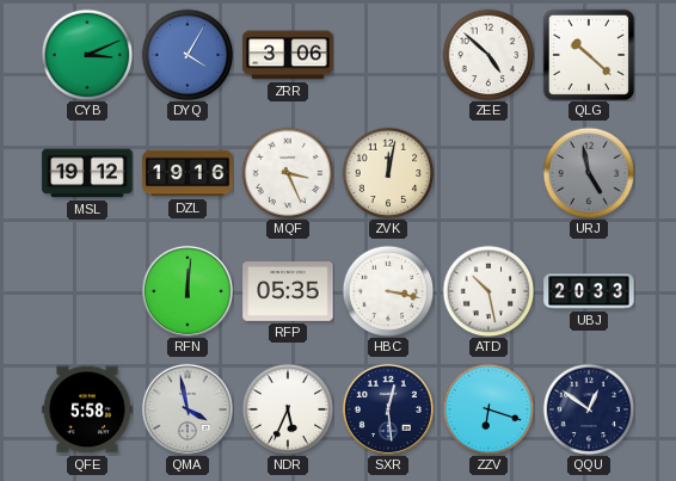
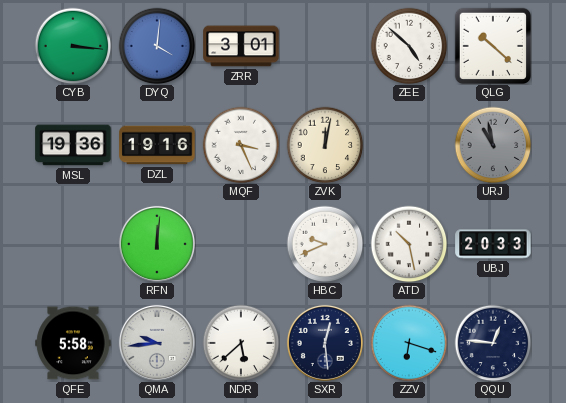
CYB: 3:11 -> 3:16 (73, 46)
DYQ: 4:05 -> 4:01 (157, 46)
ZRR: 3:06 -> 3:01 (241, 46)
MSL: 19:12 -> 19:36 (73, 145)
URJ: 4:58 -> 10:58 (493, 145)
RFP: 05:35 -> none (288, 292)
HBC: 3:17 -> 9:41 (325, 244)
QMA: 3:58 -> 9:44 (157, 343)
NDR: 5:34 -> 5:38 (241, 343)
QQU: 12:51 -> 12:46 (493, 343)
